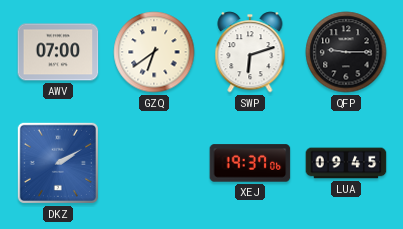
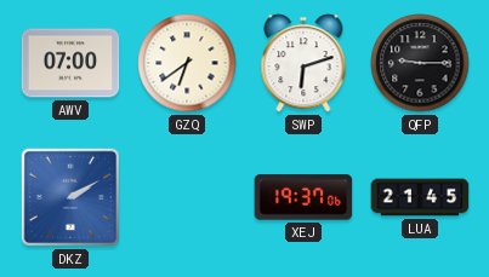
LUA: 09:45 -> 21:45 (420, 197)
